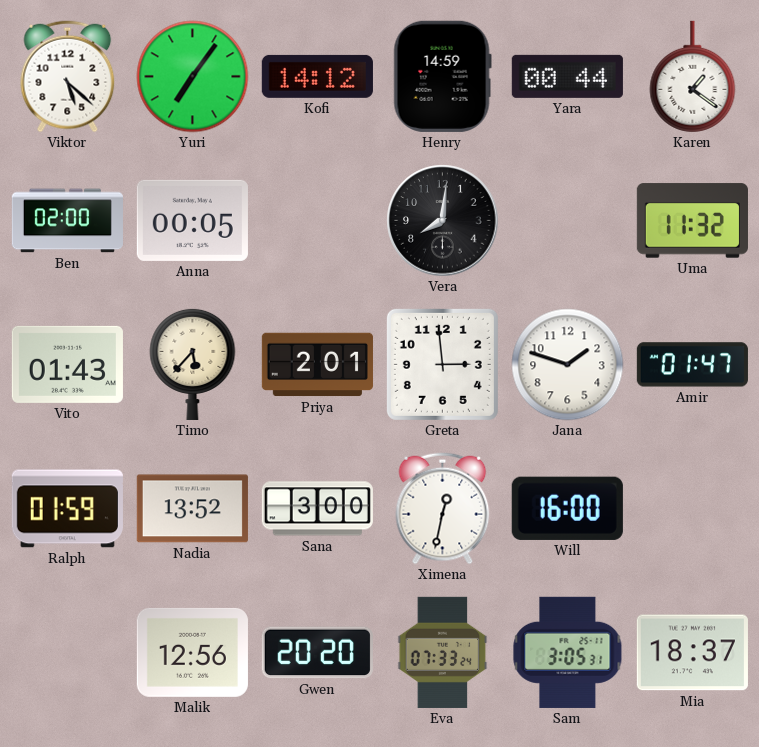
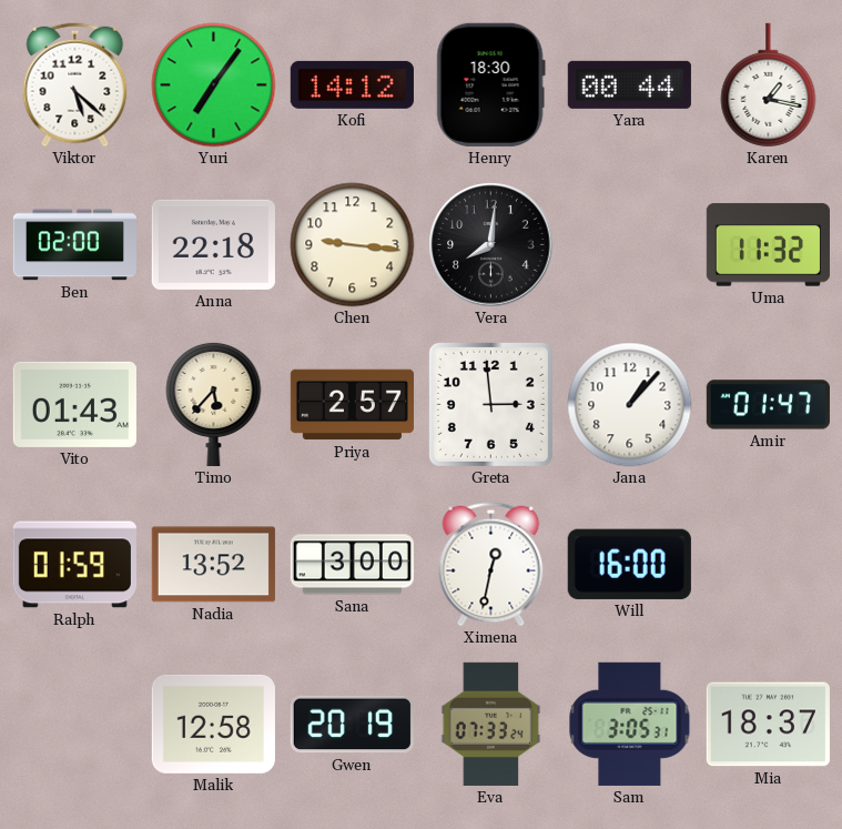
Henry: 14:59 -> 18:30 (490, 84)
Karen: 1:21 -> 1:17 (769, 85)
Anna: 00:05 -> 22:18 (213, 244)
Chen: none -> 9:16 (353, 245)
Priya: 2:01 -> 2:57 (352, 405)
Jana: 1:48 -> 1:07 (630, 405)
Malik: 12:56 -> 12:58 (213, 724)
Gwen: 20:20 -> 20:19 (352, 725)
